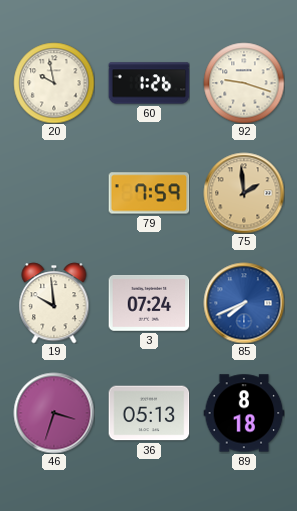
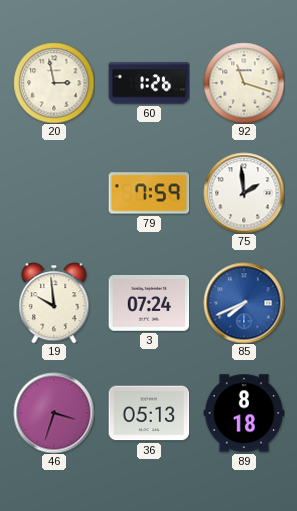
20: 9:58 -> 2:58 (54, 83)
92: 9:18 -> 11:18 (244, 83)
75 dial: champagne -> white (244, 193)
